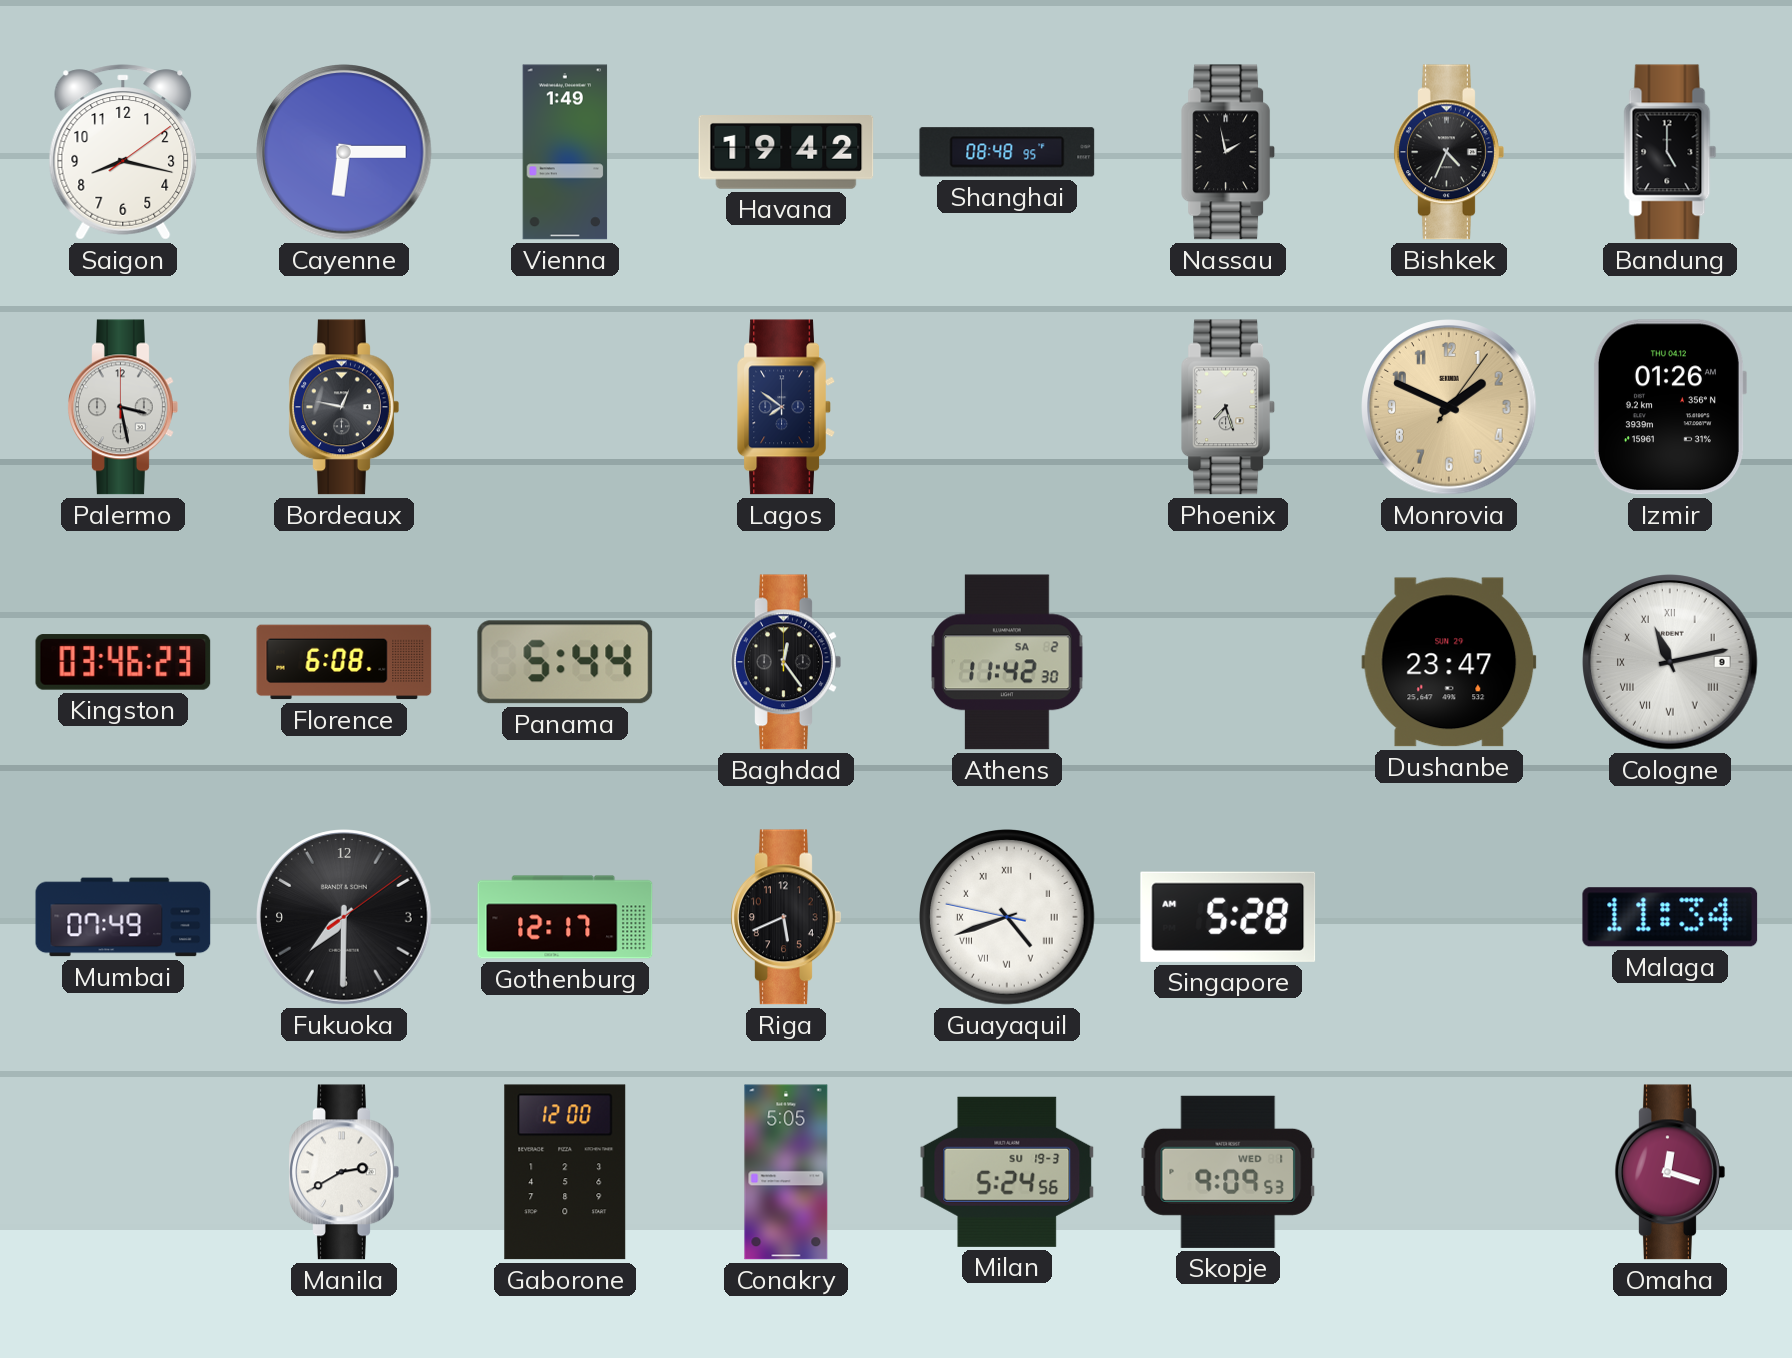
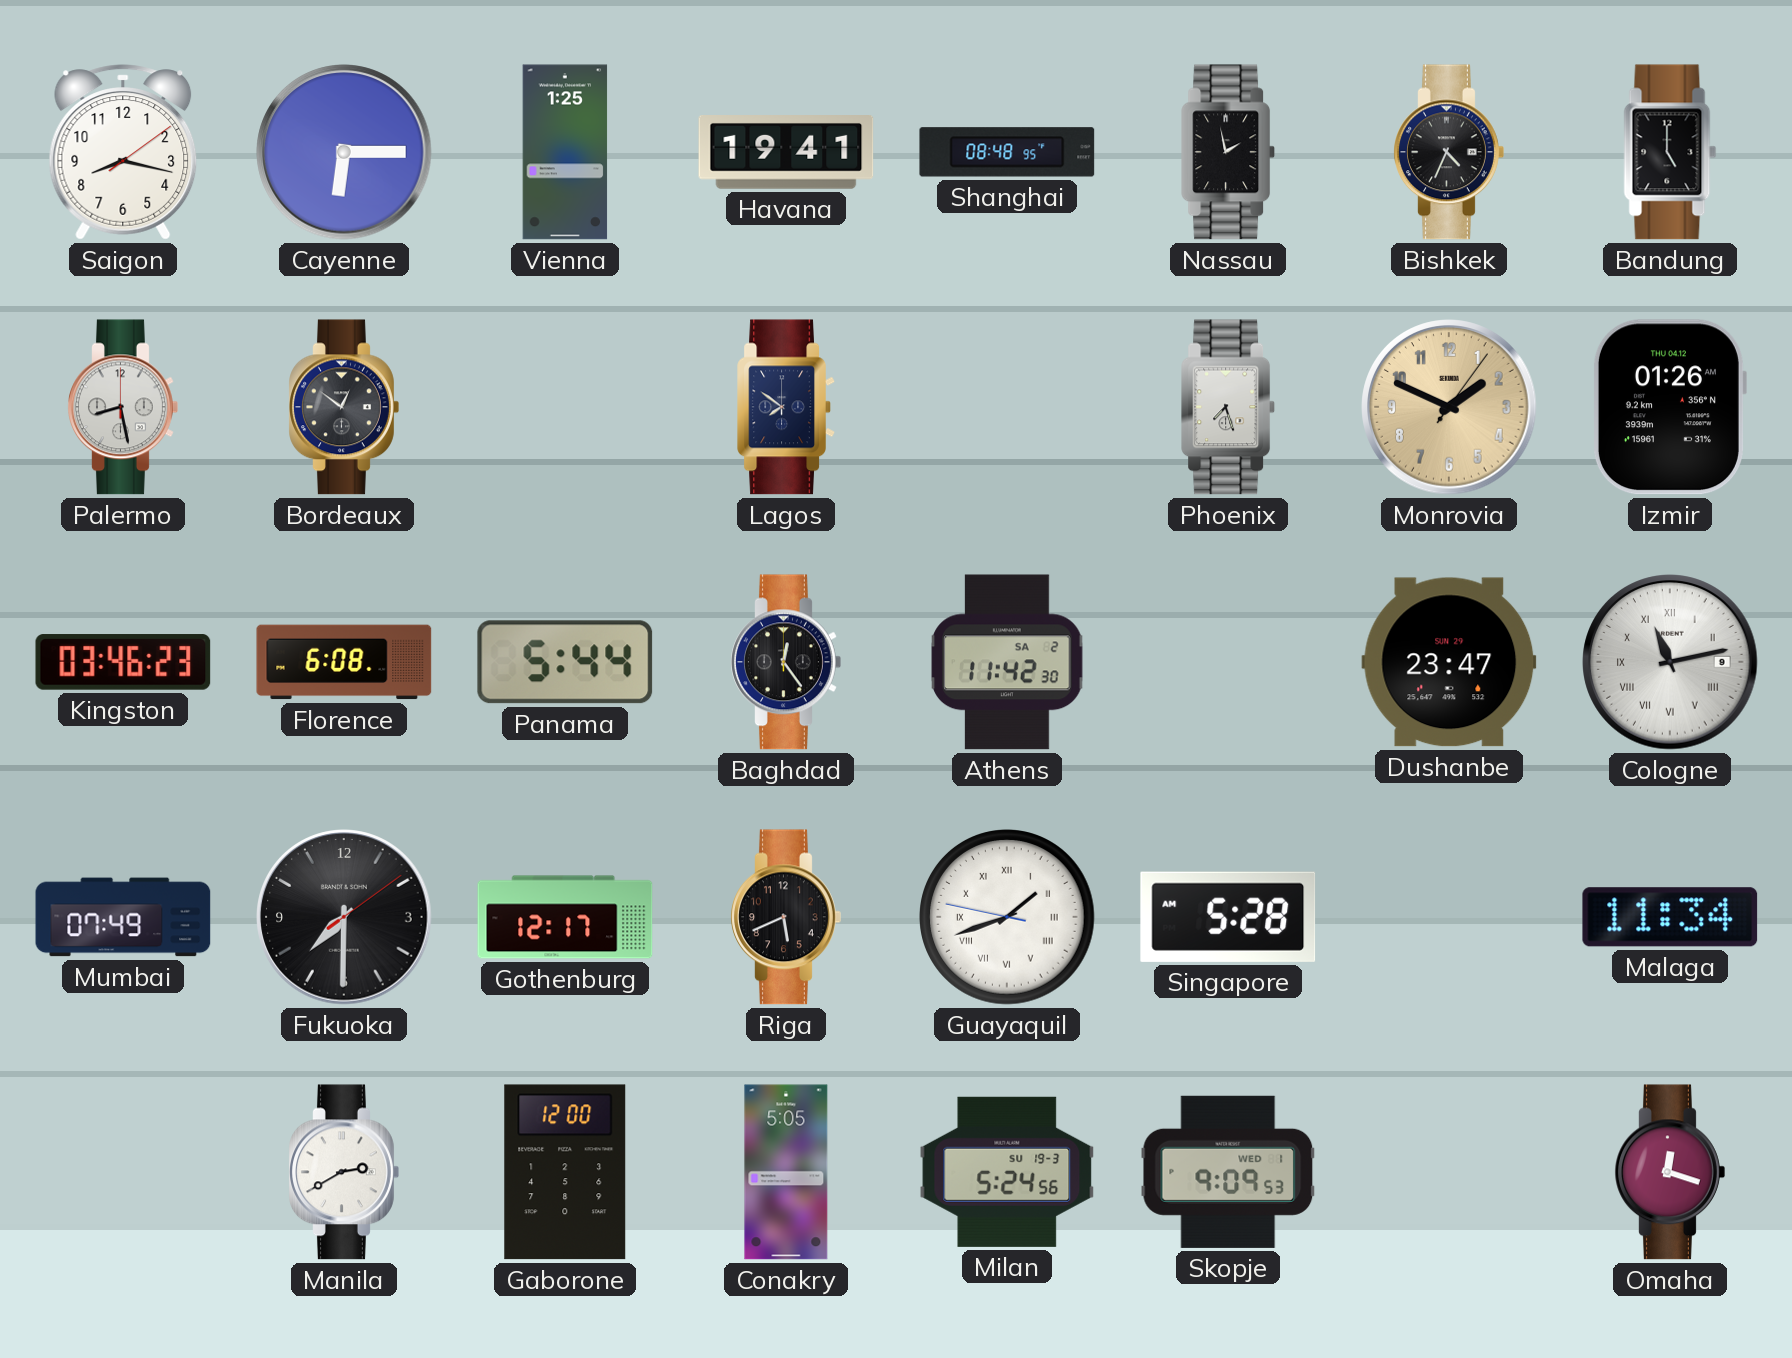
Vienna: 1:49 -> 1:25 (565, 152)
Havana: 19:42 -> 19:41 (786, 153)
Palermo: 3:28 -> 8:28 (123, 407)
Bordeaux: 12:47 -> 12:51 (344, 407)
Guayaquil: 4:41 -> 1:41 (1007, 917)
